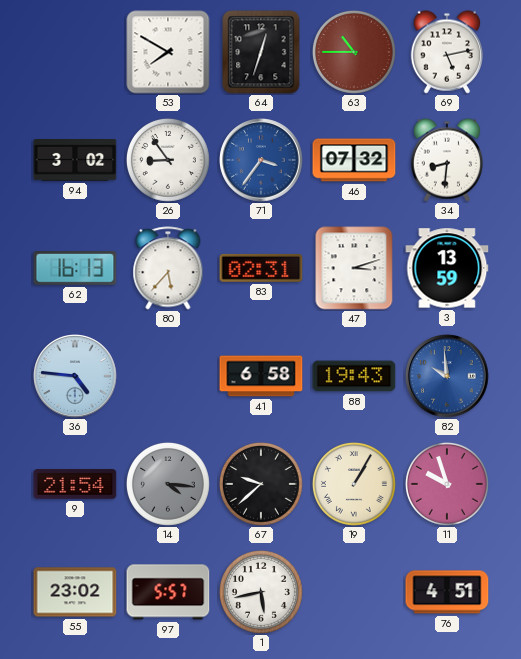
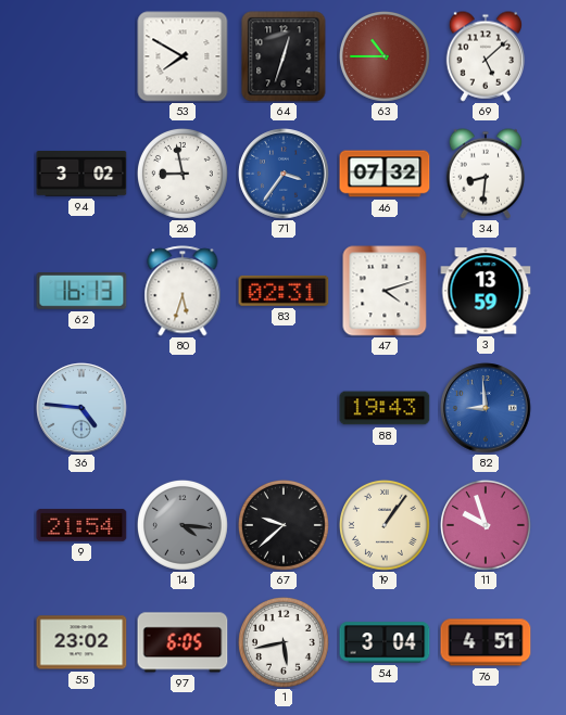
69: 5:13 -> 5:08 (485, 56)
26: 8:54 -> 8:58 (183, 174)
80: 5:37 -> 5:33 (183, 291)
47: 3:12 -> 4:12 (385, 291)
41: 6:58 -> none (261, 376)
82: 9:59 -> 8:59 (486, 408)
19: 1:05 -> 1:06 (385, 525)
97: 5:57 -> 6:05 (183, 642)
54: none -> 3:04 (385, 642)
